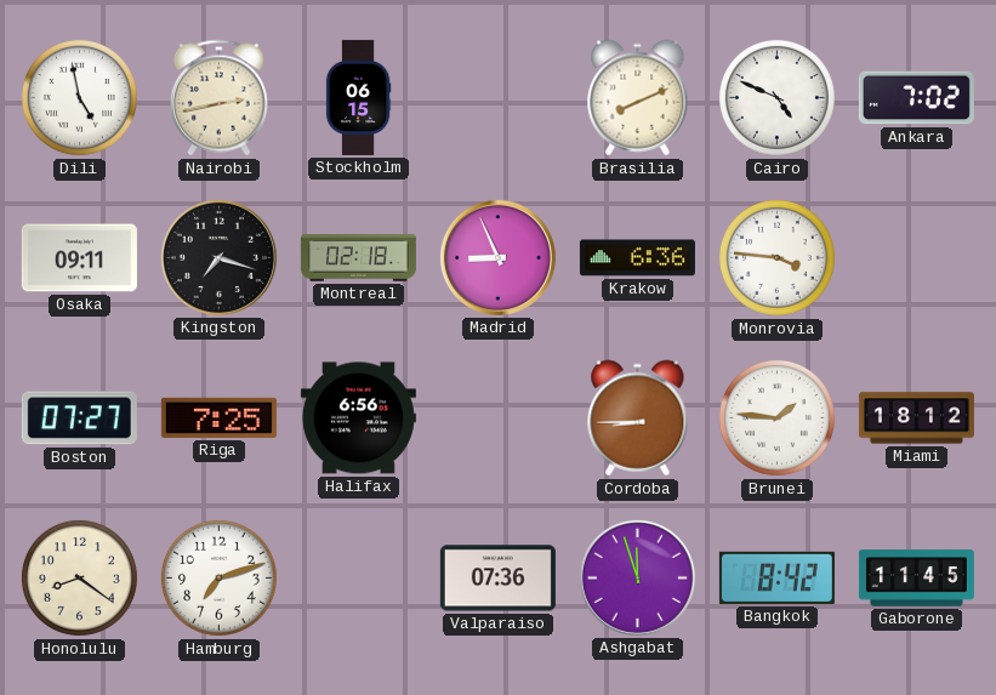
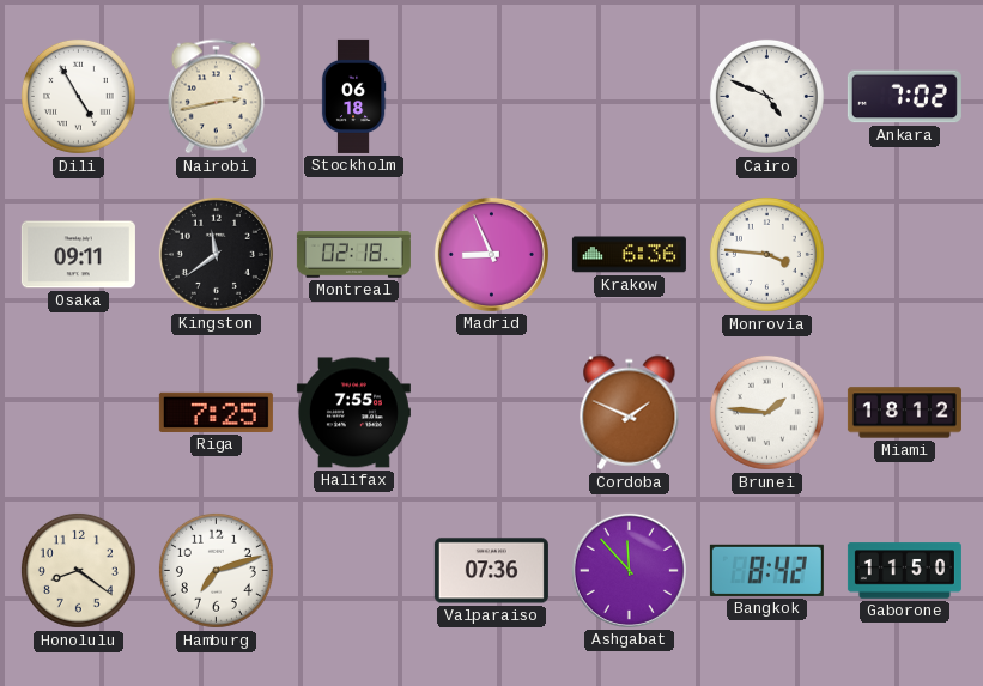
Dili: 4:58 -> 4:55 (78, 96)
Stockholm: 06:15 -> 06:18 (353, 96)
Brasilia: 8:11 -> none (638, 98)
Kingston: 7:18 -> 11:39 (216, 254)
Boston: 07:27 -> none (79, 418)
Halifax: 6:56 -> 7:55 (353, 413)
Cordoba: 8:45 -> 1:49 (630, 413)
Ashgabat: 11:57 -> 11:53 (629, 570)
Gaborone: 11:45 -> 11:50 (904, 571)
